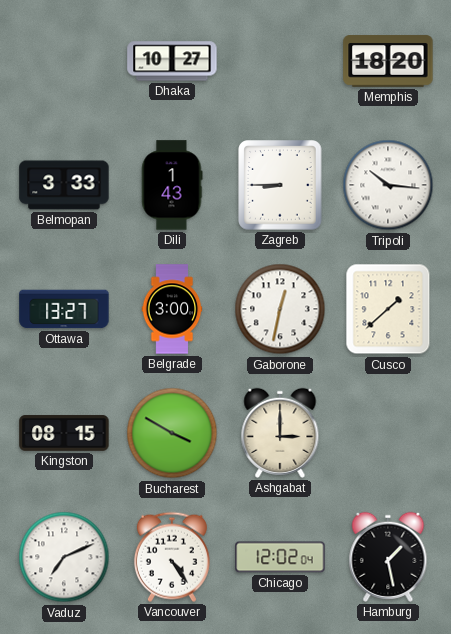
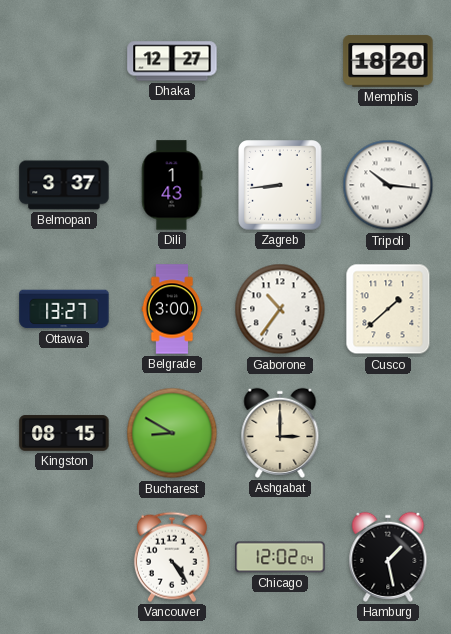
Dhaka: 10:27 -> 12:27 (172, 61)
Belmopan: 3:33 -> 3:37 (64, 185)
Zagreb: 8:45 -> 8:44 (280, 185)
Gaborone: 12:32 -> 10:36 (280, 309)
Bucharest: 3:50 -> 8:50 (172, 433)
Vaduz: 7:11 -> none (64, 557)
